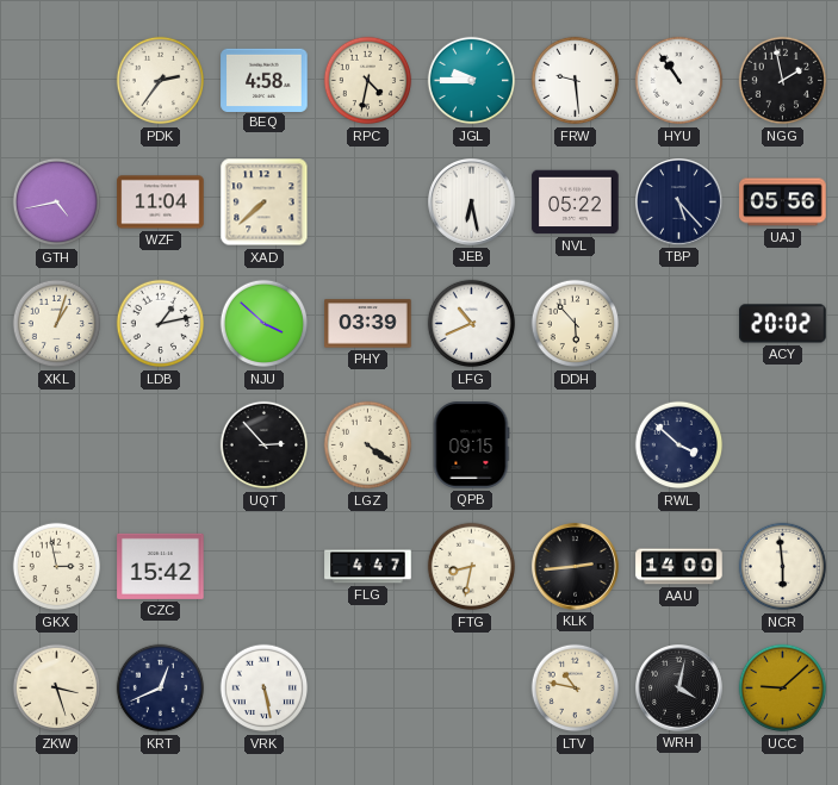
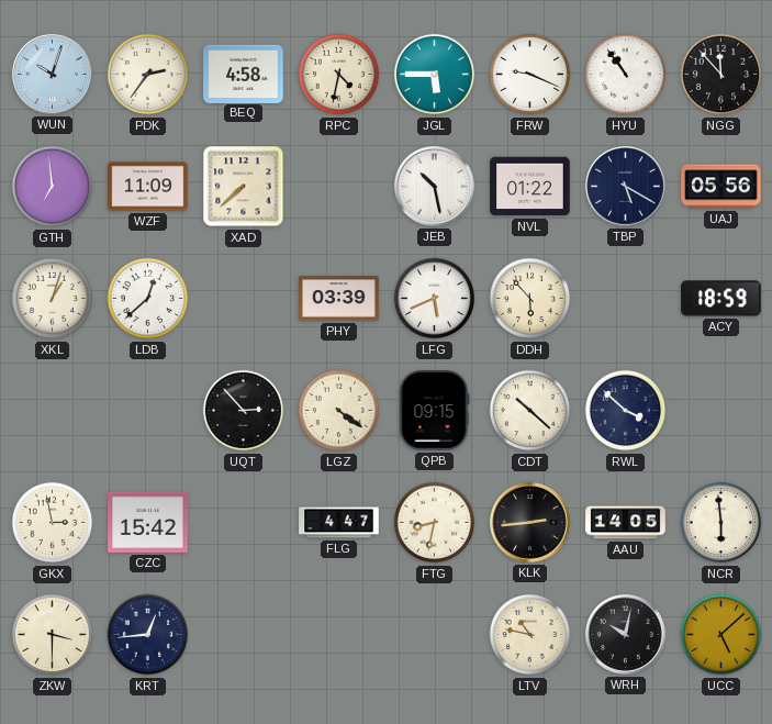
WUN: none -> 10:03 (53, 75)
JGL: 9:45 -> 5:45 (435, 75)
FRW: 9:29 -> 9:19 (530, 75)
NGG: 1:58 -> 11:53 (721, 75)
GTH: 4:43 -> 6:59 (53, 187)
WZF: 11:04 -> 11:09 (148, 187)
JEB: 6:28 -> 10:28 (435, 187)
NVL: 05:22 -> 01:22 (530, 187)
TBP: 5:23 -> 5:20 (626, 187)
LDB: 1:13 -> 12:38 (148, 299)
NJU: 3:52 -> none (265, 324)
LFG: 10:41 -> 5:41 (435, 299)
ACY: 20:02 -> 18:59 (721, 299)
CDT: none -> 10:22 (530, 411)
AAU: 14:00 -> 14:05 (626, 523)
ZKW: 3:27 -> 3:30 (53, 635)
KRT: 12:41 -> 12:44 (148, 635)
VRK: 5:28 -> none (265, 689)
WRH: 4:02 -> 10:02 (626, 635)
UCC: 9:08 -> 5:08 (721, 635)
